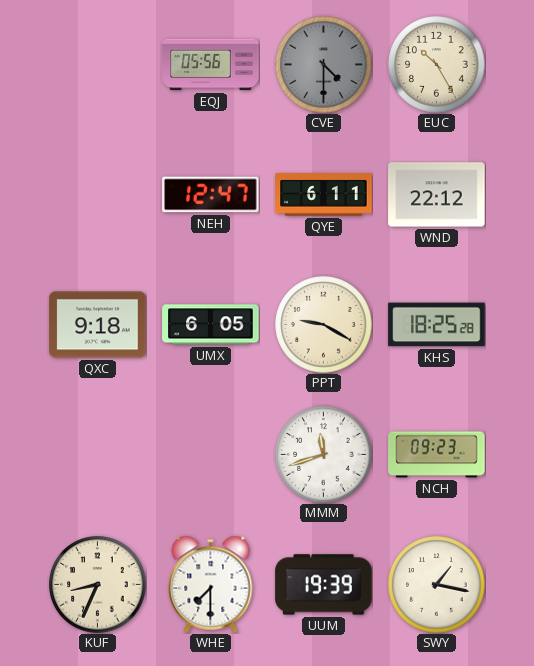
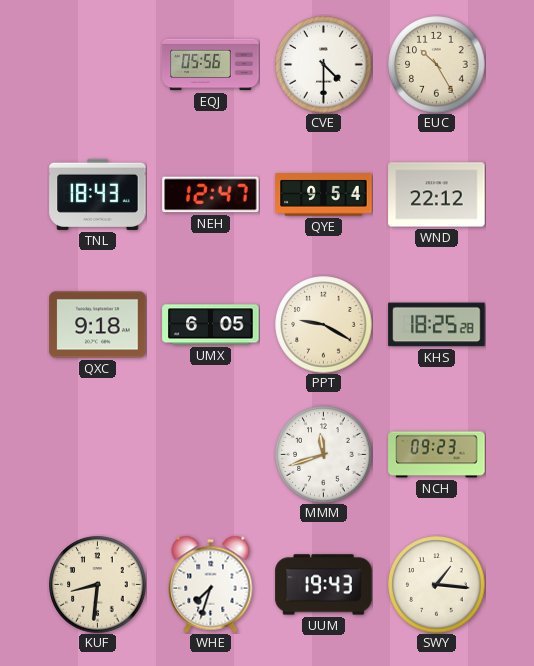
CVE dial: grey -> white (324, 65)
TNL: none -> 18:43 (98, 194)
QYE: 6:11 -> 9:54 (324, 195)
KUF: 8:34 -> 8:31 (98, 585)
WHE: 7:30 -> 7:33 (211, 584)
UUM: 19:39 -> 19:43 (324, 585)
SWY: 1:17 -> 1:16 (437, 585)
